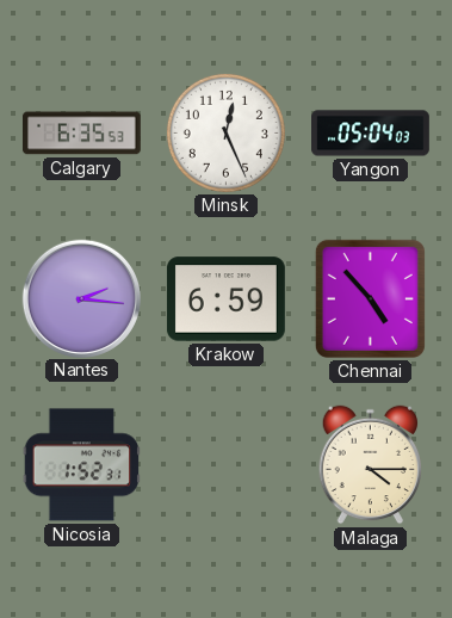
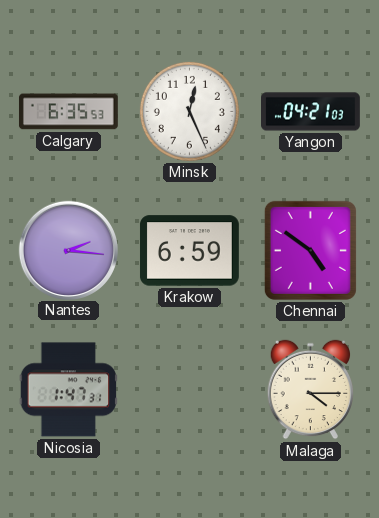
Yangon: 05:04 -> 04:21 (311, 112)
Chennai: 4:53 -> 4:51 (310, 250)
Nicosia: 1:52 -> 1:47 (69, 390)
